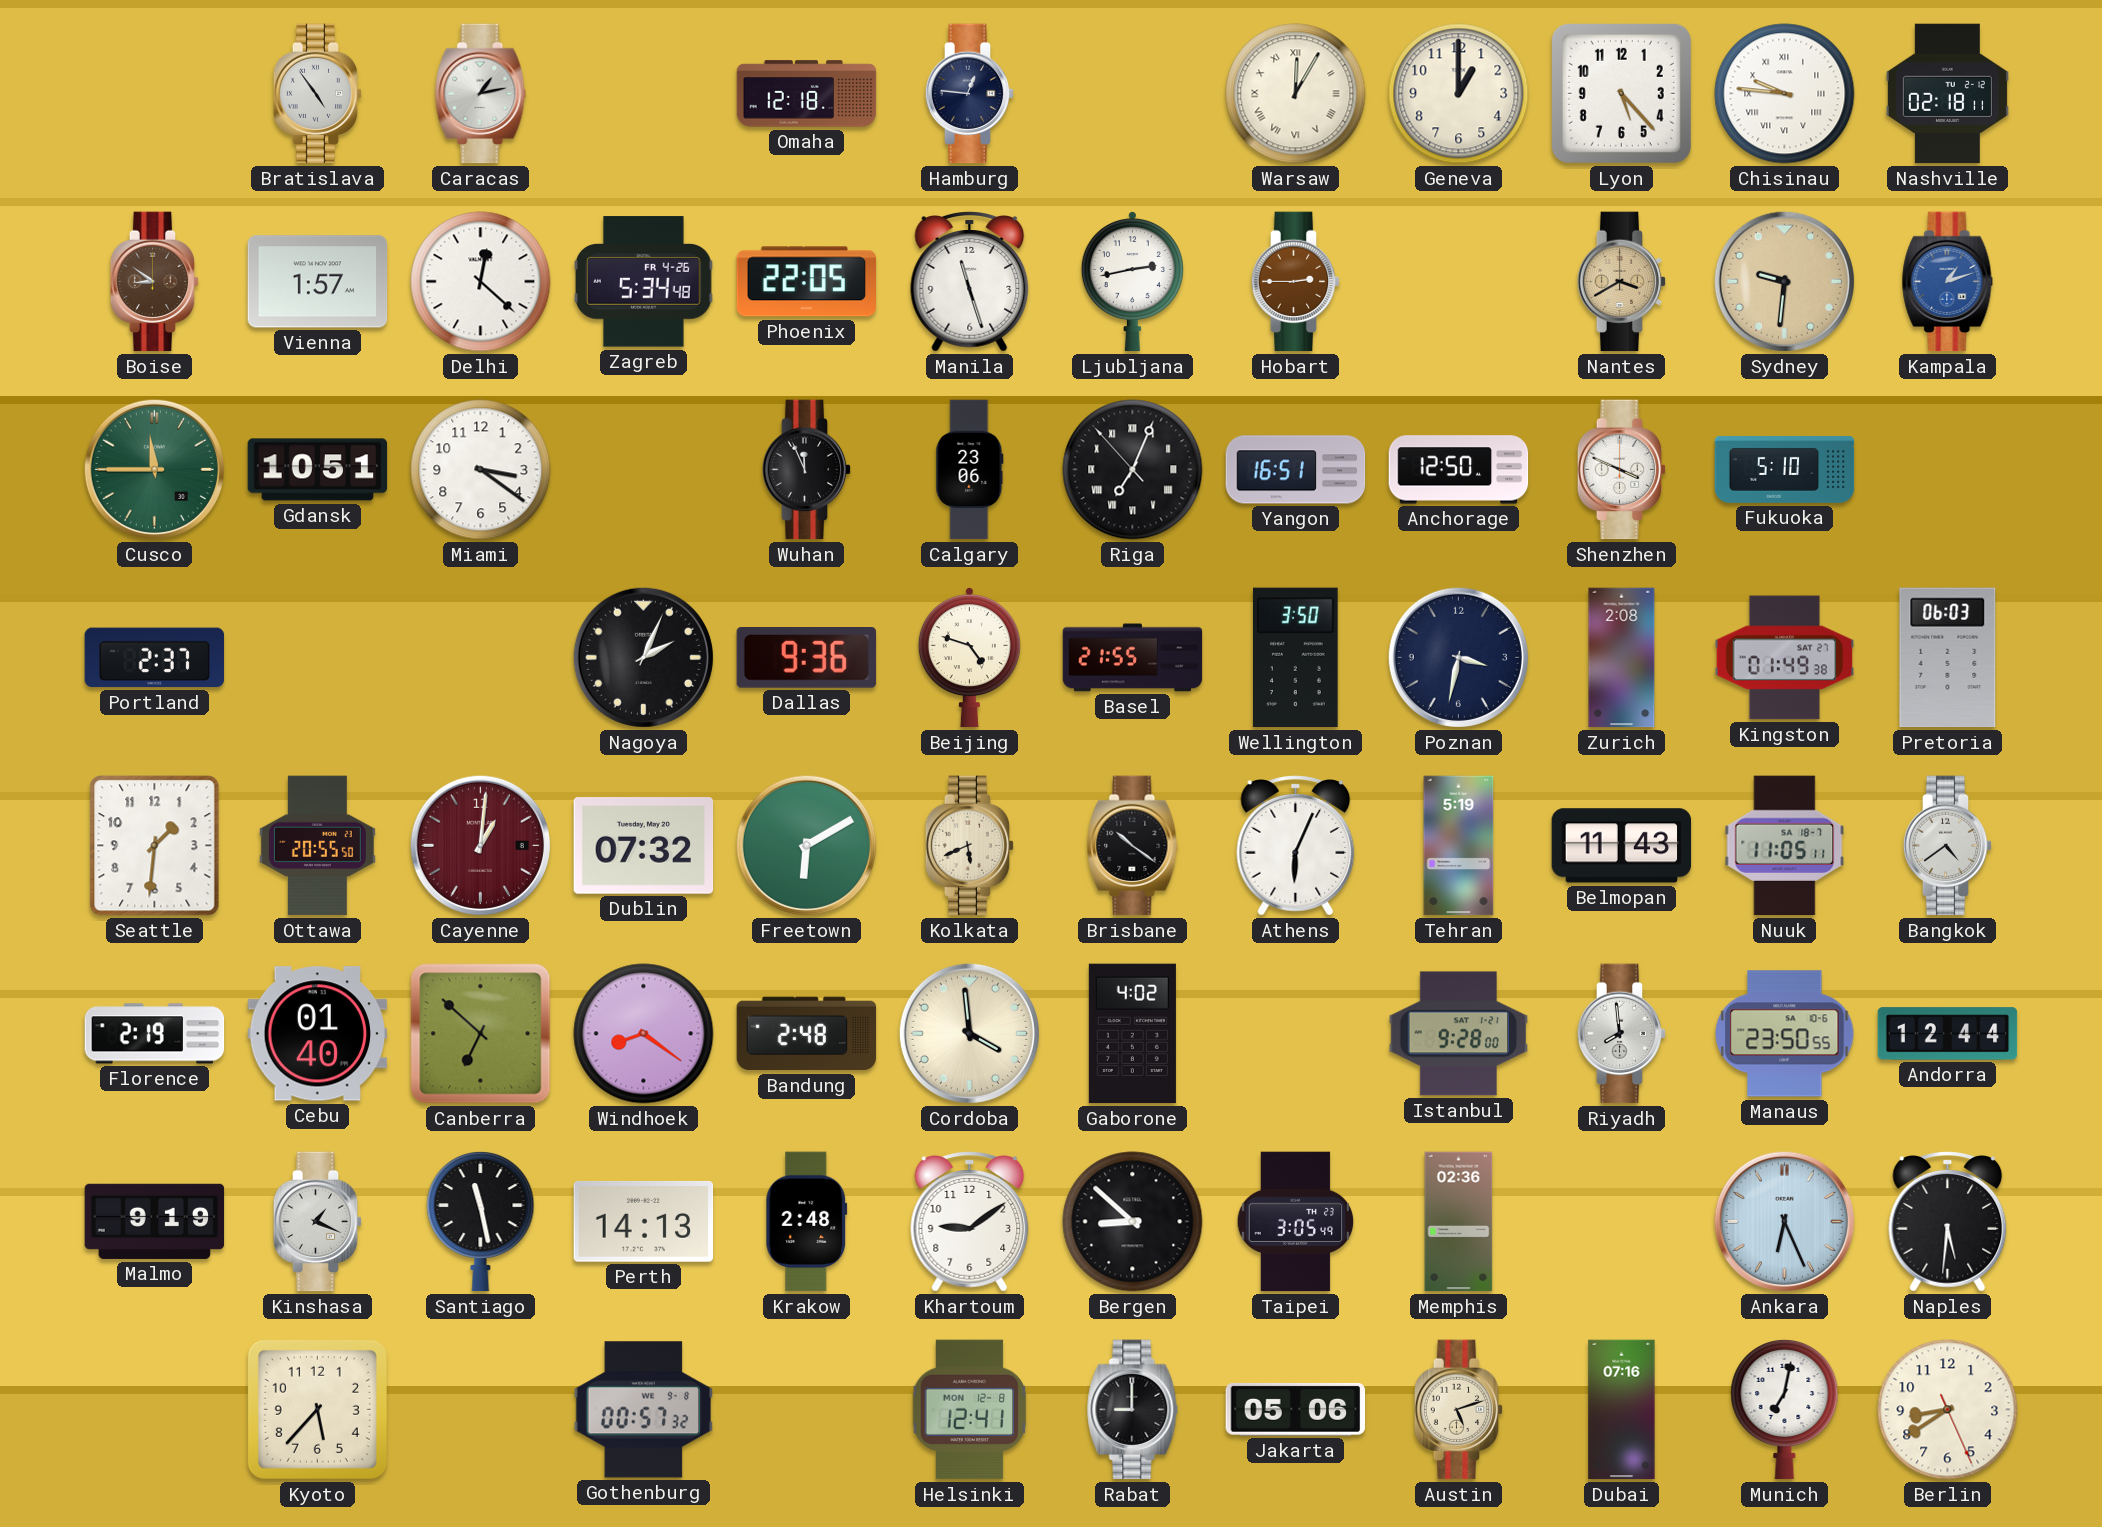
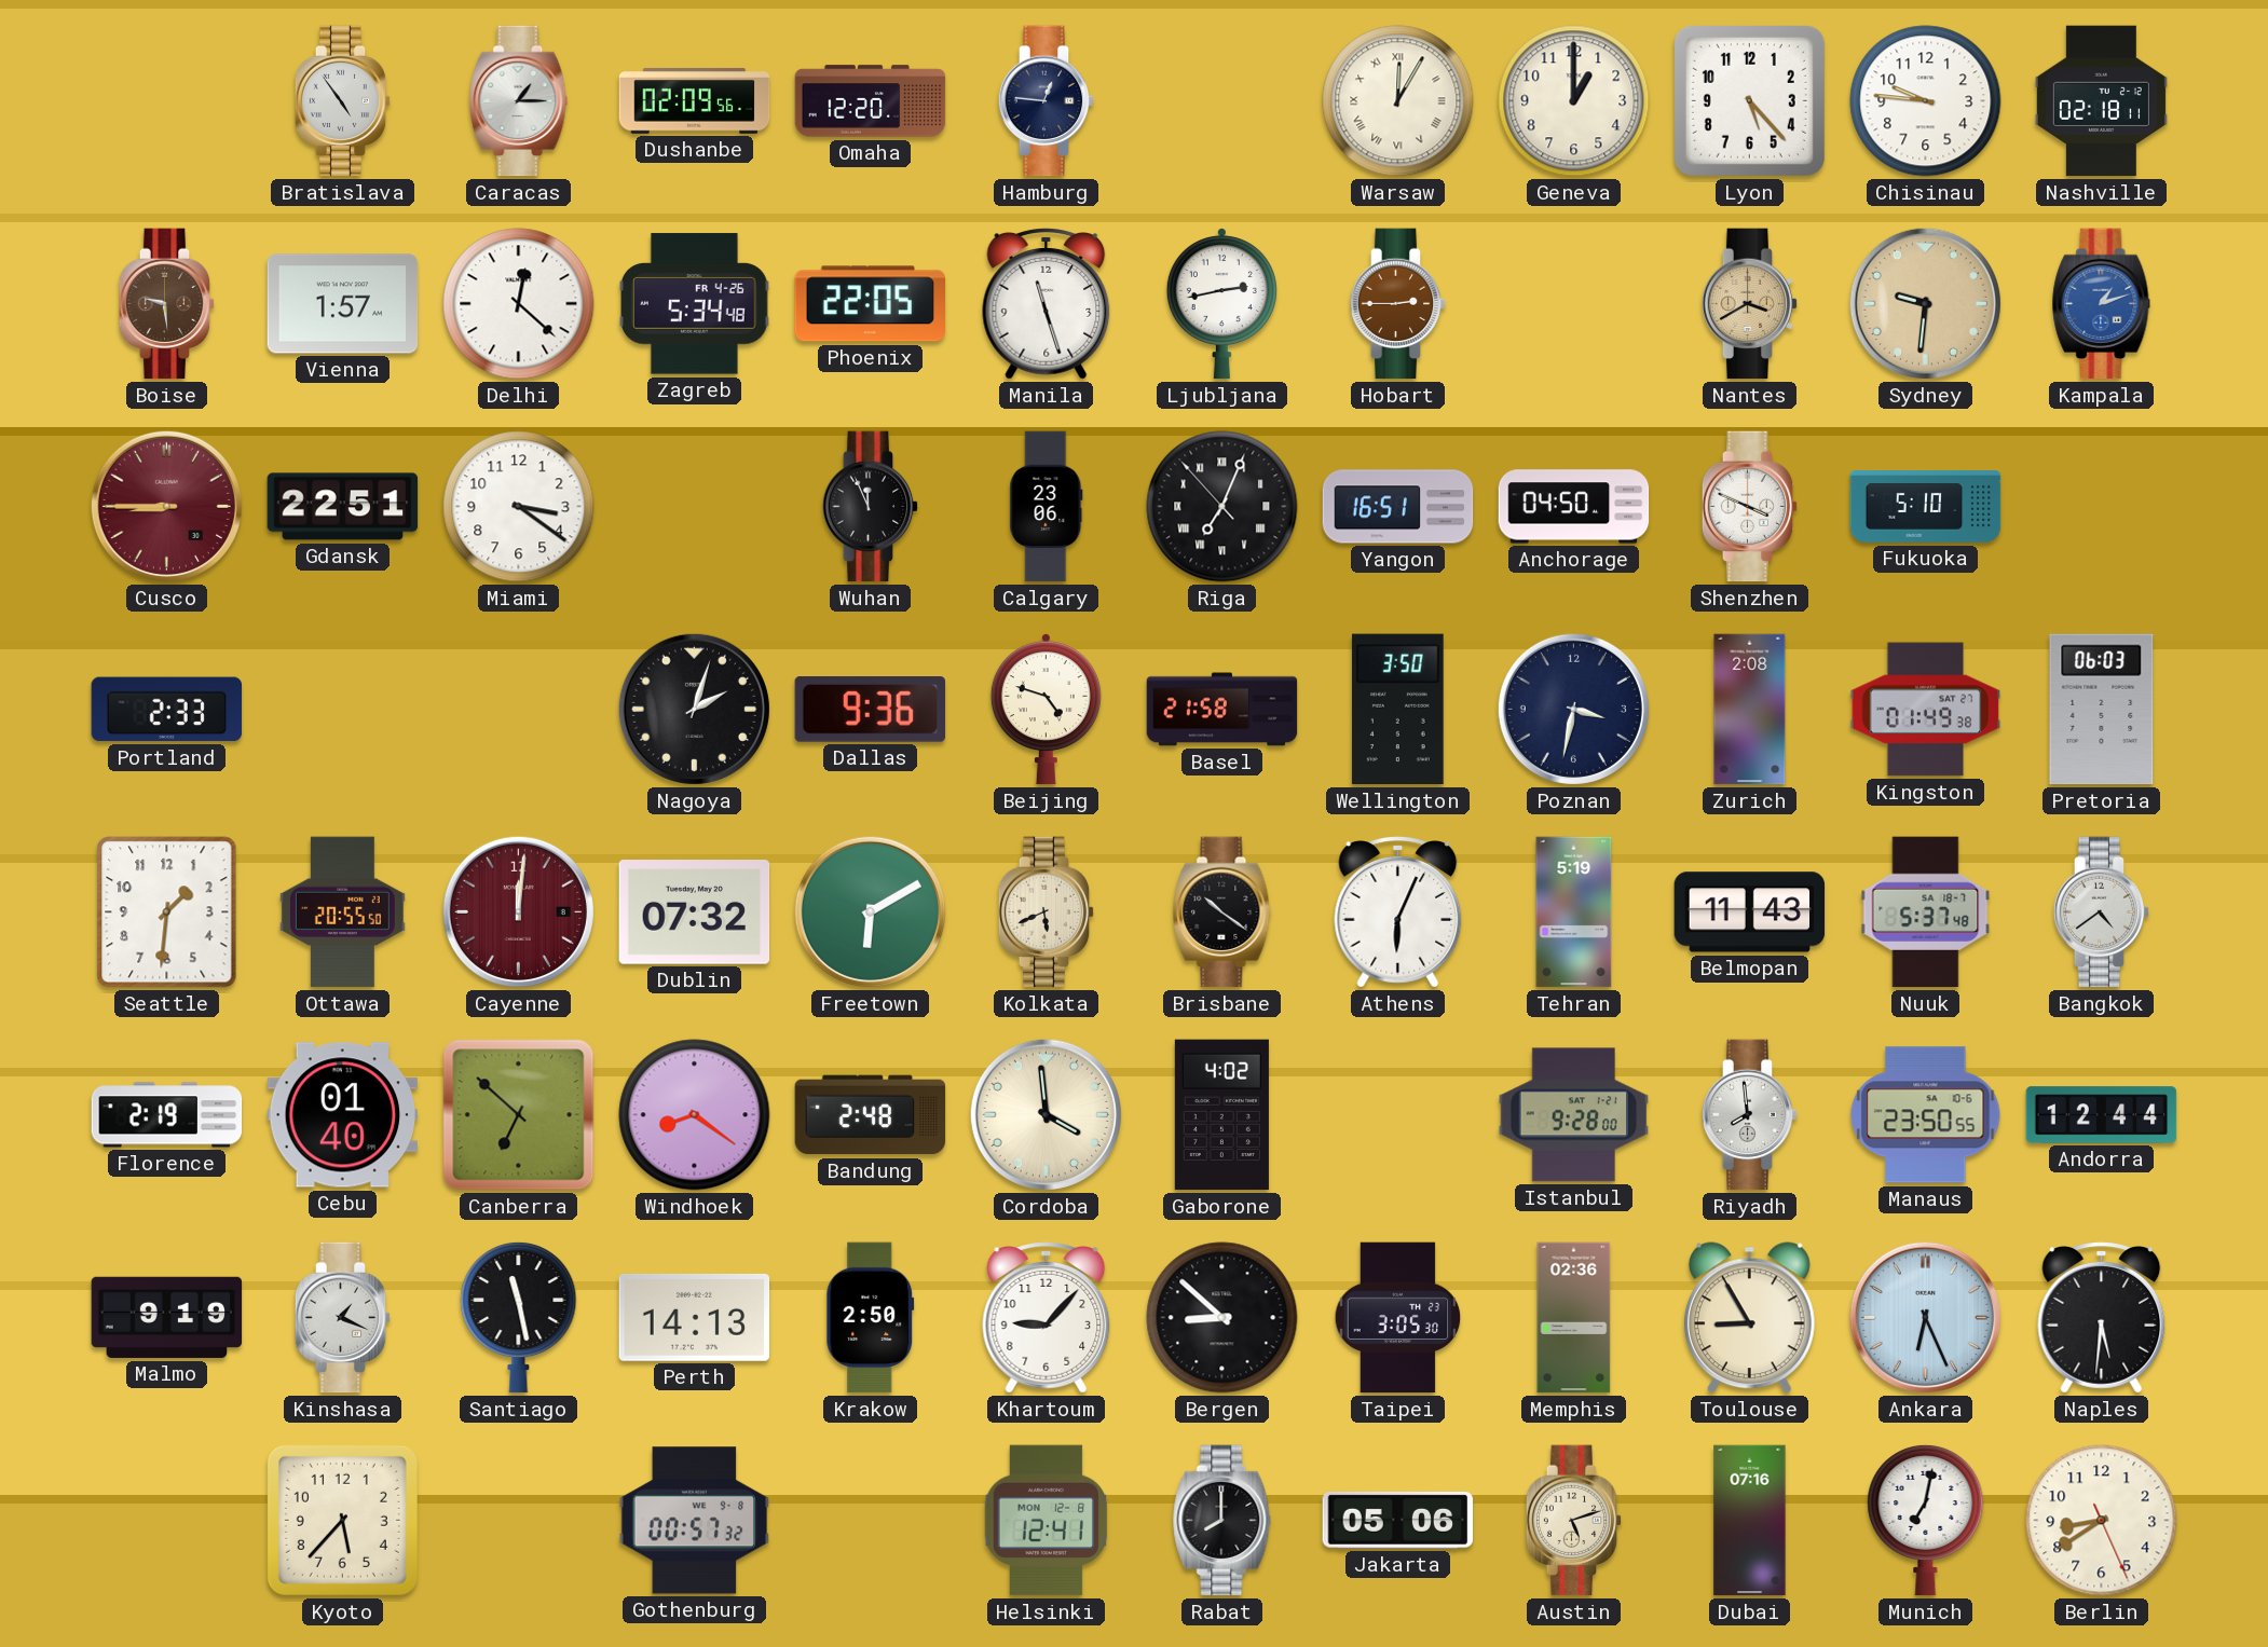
Caracas: 1:13 -> 1:15 (519, 101)
Dushanbe: none -> 02:09 (695, 101)
Omaha: 12:18 -> 12:20 (871, 101)
Chisinau numerals: Roman -> Arabic (1926, 101)
Boise: 8:51 -> 9:29 (167, 304)
Cusco: 11:45 -> 8:45 (166, 506)
Cusco dial: green -> burgundy (166, 506)
Gdansk: 10:51 -> 22:51 (343, 507)
Anchorage: 12:50 -> 04:50 (1574, 507)
Portland: 2:37 -> 2:33 (167, 710)
Nagoya: 2:04 -> 2:03 (694, 709)
Basel: 21:55 -> 21:58 (1222, 710)
Cayenne: 1:01 -> 12:01 (518, 911)
Nuuk: 11:05 -> 5:37 (1926, 912)
Krakow: 2:48 -> 2:50 (871, 1318)
Khartoum: 9:09 -> 9:07 (1047, 1318)
Taipei: 3:05:49 -> 3:05:30 (1398, 1318)
Toulouse: none -> 8:55 (1749, 1318)
Rabat: 9:00 -> 8:00 (1222, 1521)
